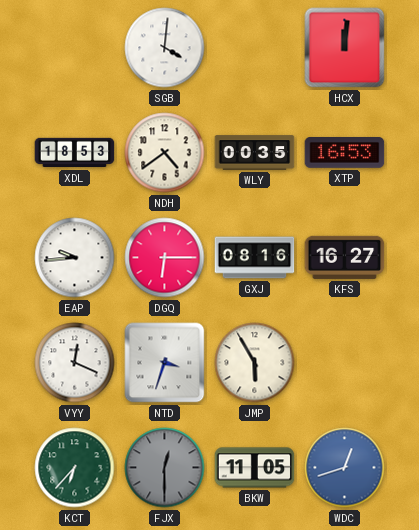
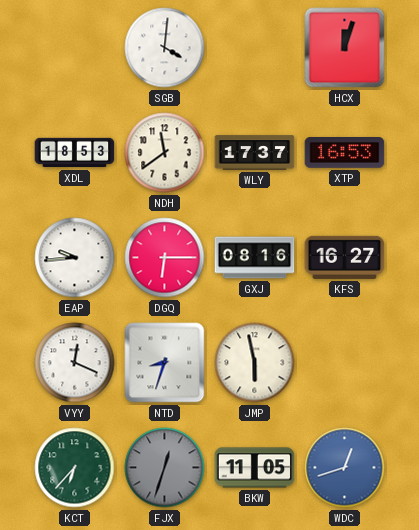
HCX: 12:01 -> 12:03 (345, 48)
NDH: 4:39 -> 11:39 (165, 153)
WLY: 00:35 -> 17:37 (255, 153)
NTD: 3:33 -> 8:33 (165, 363)
JMP: 5:55 -> 5:58 (255, 363)
FJX: 12:30 -> 12:33 (165, 468)
